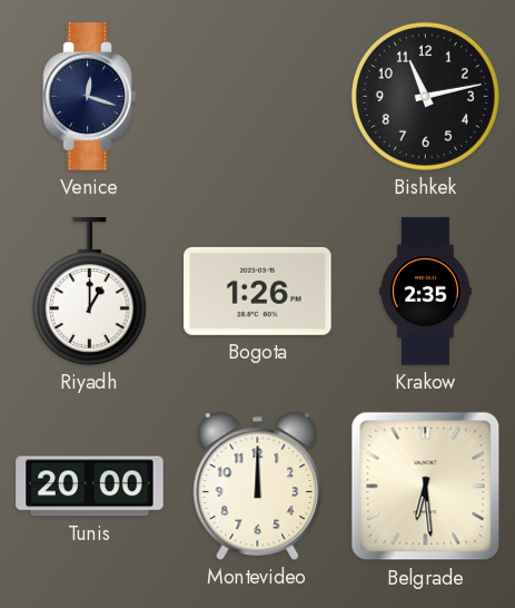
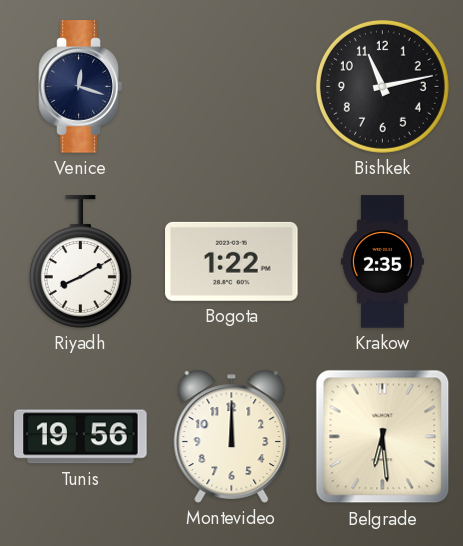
Riyadh: 1:00 -> 8:10 (80, 262)
Bogota: 1:26 -> 1:22 (232, 261)
Tunis: 20:00 -> 19:56 (81, 437)
